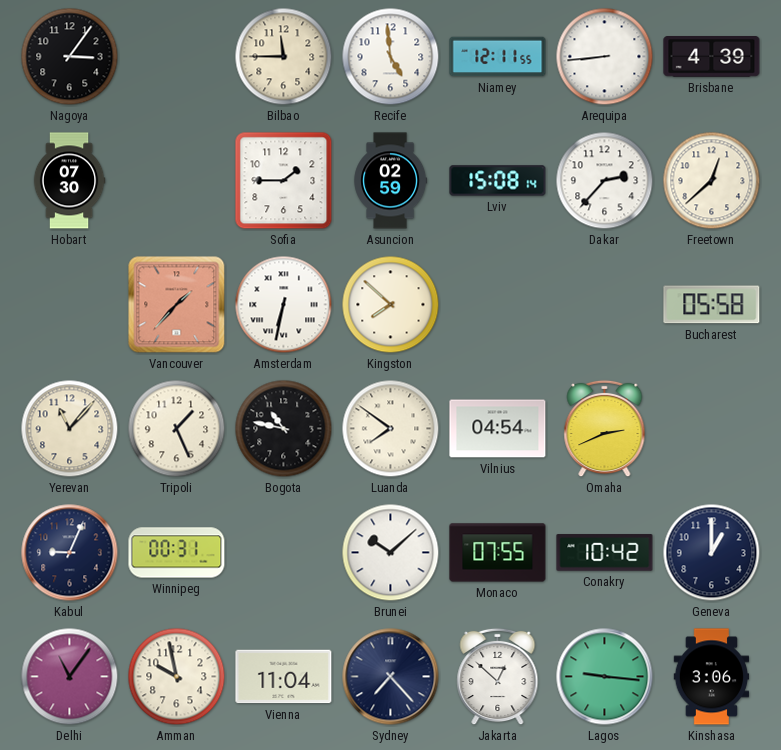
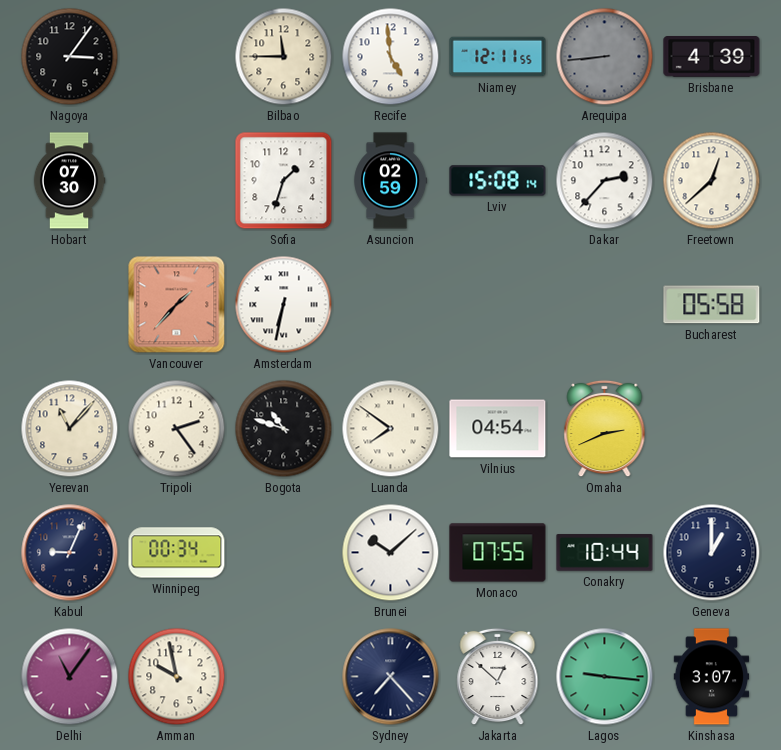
Arequipa dial: white -> grey (605, 57)
Sofia: 1:45 -> 1:33 (284, 181)
Kingston: 7:52 -> none (391, 305)
Tripoli: 1:26 -> 2:24 (177, 429)
Bogota: 10:47 -> 10:48 (284, 429)
Winnipeg: 00:31 -> 00:34 (177, 553)
Conakry: 10:42 -> 10:44 (605, 553)
Vienna: 11:04 -> none (284, 677)
Kinshasa: 3:06 -> 3:07 (712, 677)
